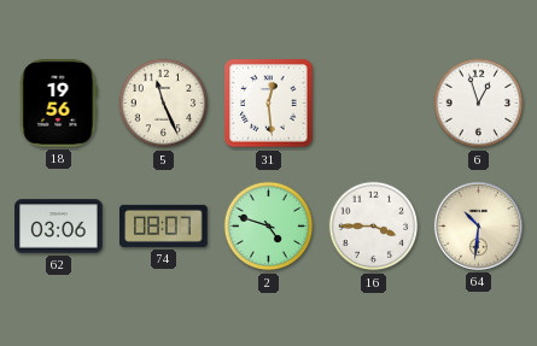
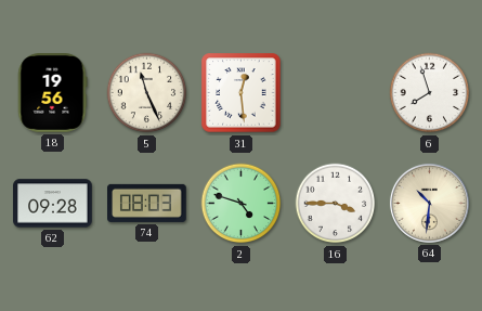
6: 12:57 -> 7:57 (430, 93)
62: 03:06 -> 09:28 (53, 204)
74: 08:07 -> 08:03 (147, 203)
